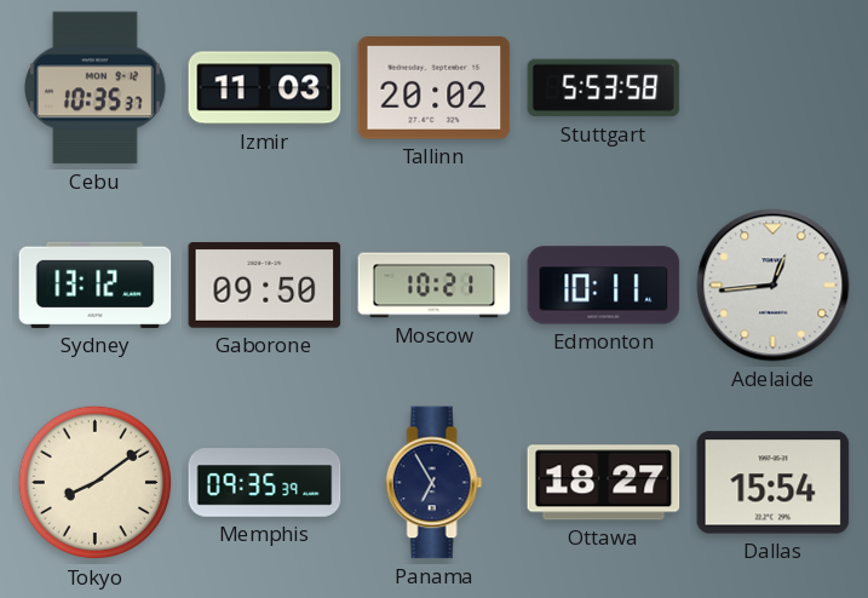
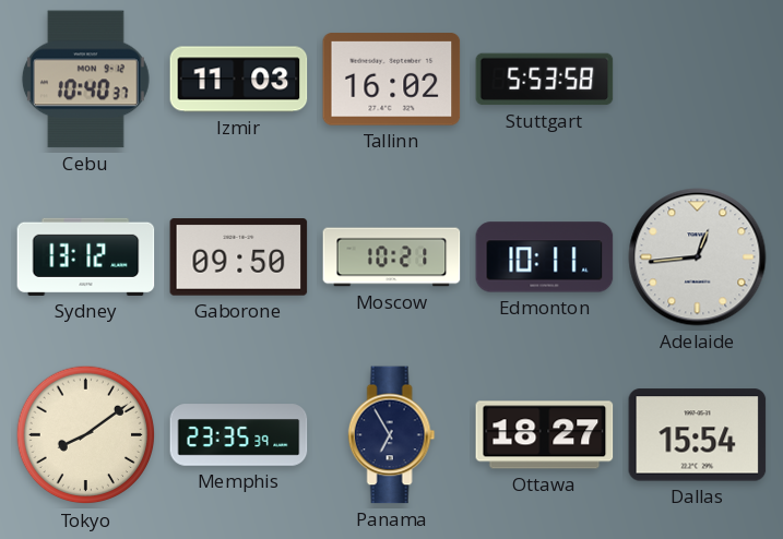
Cebu: 10:35 -> 10:40 (85, 80)
Tallinn: 20:02 -> 16:02 (392, 80)
Memphis: 09:35 -> 23:35 (239, 435)
